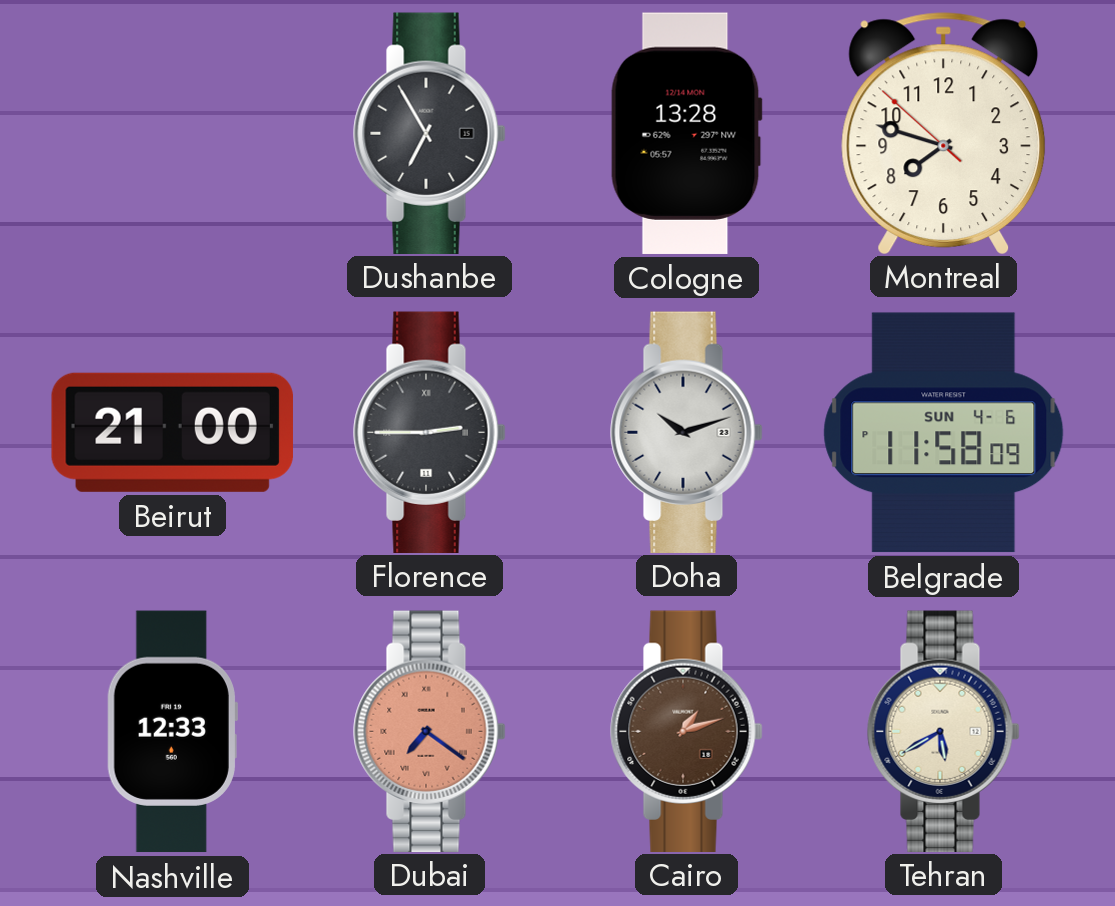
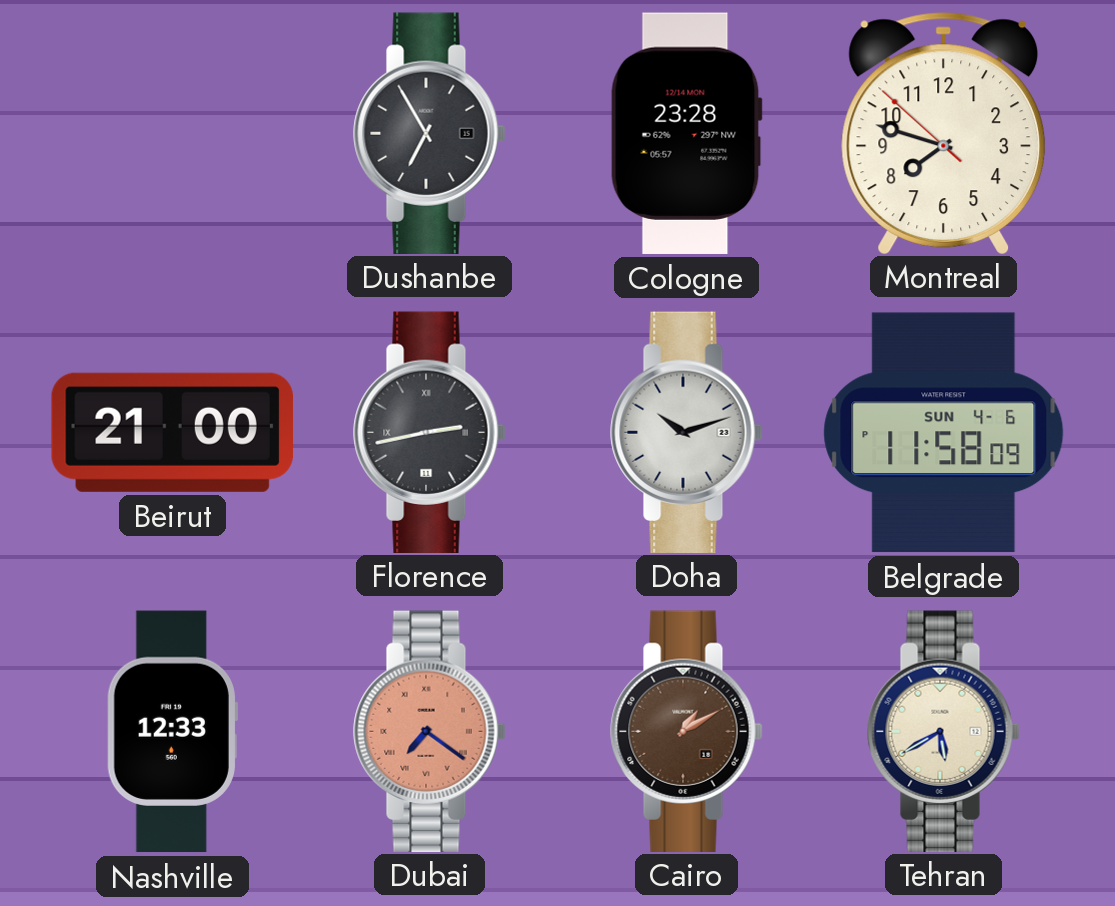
Cologne: 13:28 -> 23:28 (686, 133)
Florence: 2:45 -> 2:43 (430, 432)
Cairo: 1:12 -> 1:10 (687, 731)
